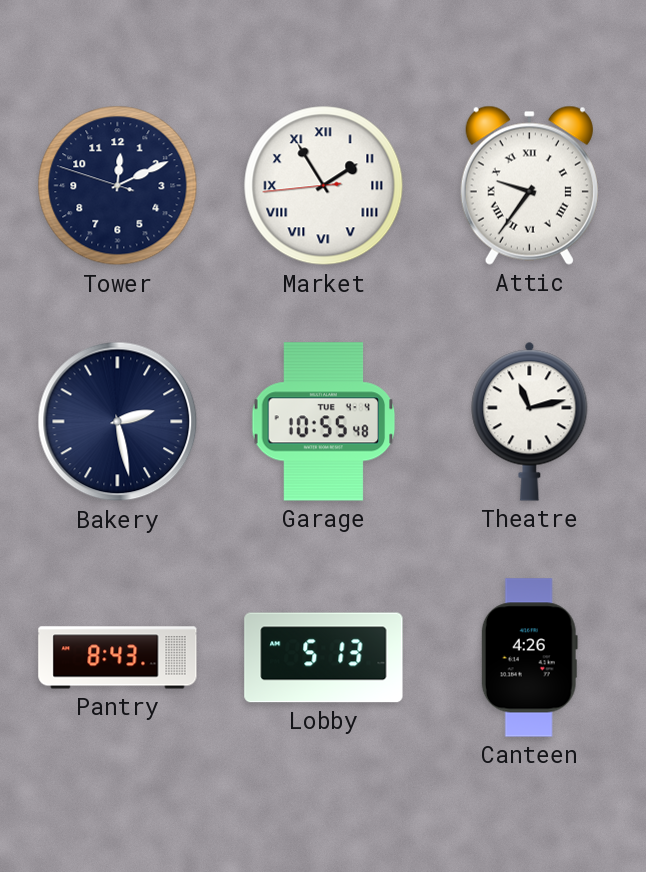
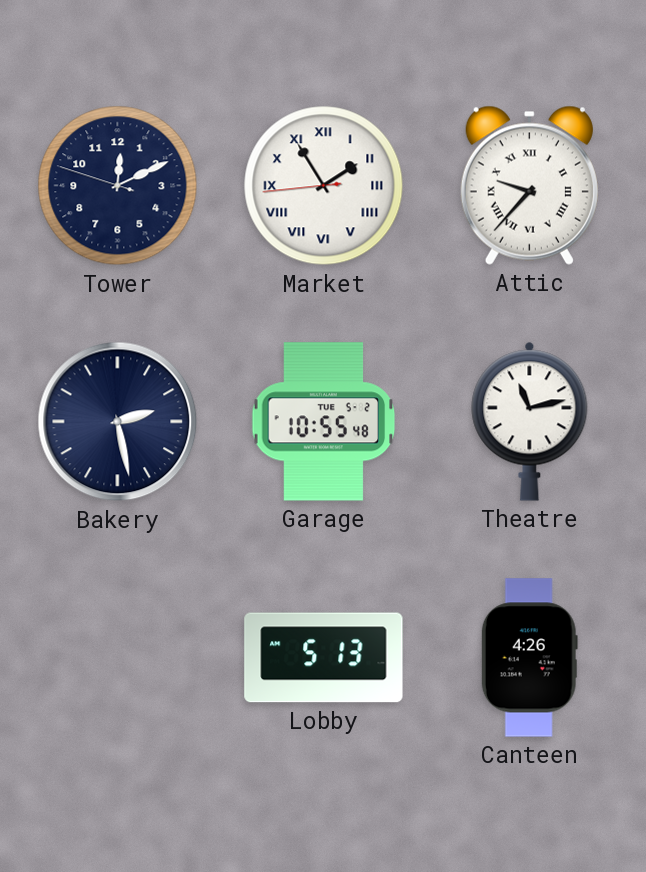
Attic: 9:36 -> 9:37 (529, 185)
Garage date: TUE 4-4 -> TUE 5-2 (324, 422)
Pantry: 8:43 -> none (118, 658)
